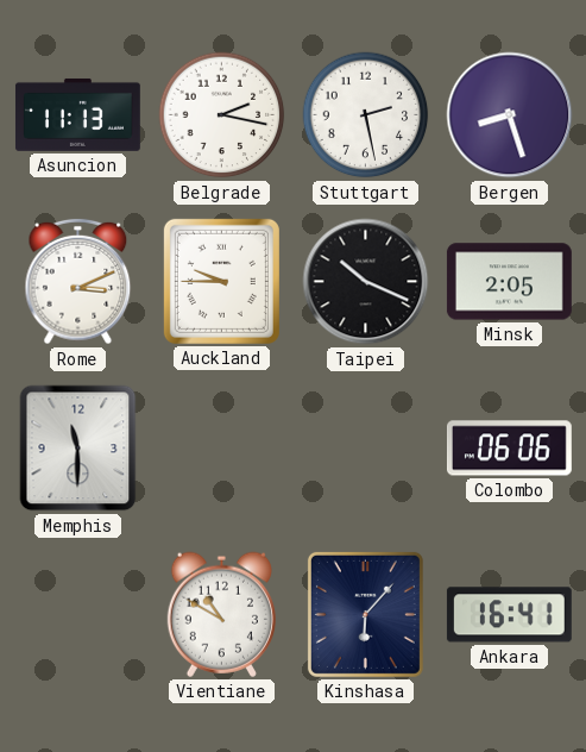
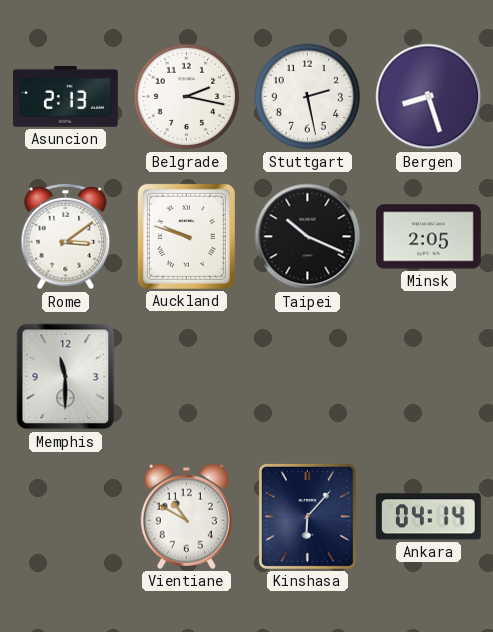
Asuncion: 11:13 -> 2:13 (65, 96)
Rome: 3:11 -> 3:09 (66, 237)
Auckland: 9:45 -> 9:48 (186, 236)
Colombo: 06:06 -> none (509, 449)
Ankara: 16:41 -> 04:14 (428, 517)
